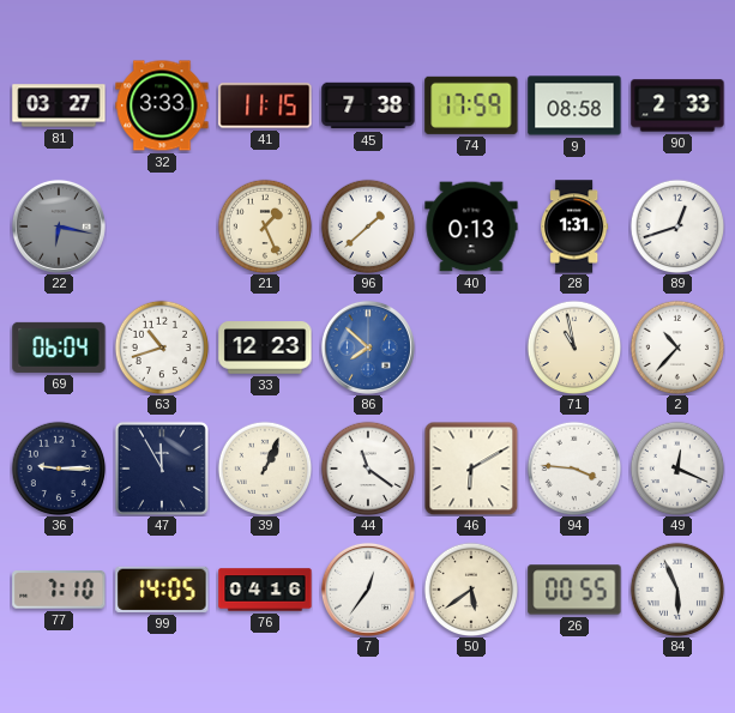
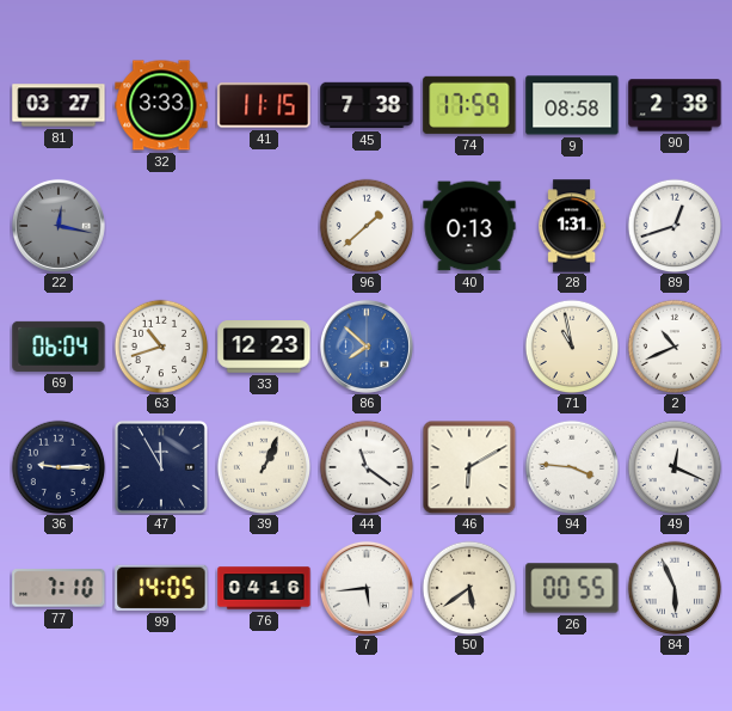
90: 2:33 -> 2:38 (675, 105)
22: 6:17 -> 12:17 (59, 226)
21: 1:26 -> none (265, 226)
2: 10:37 -> 10:41 (675, 347)
7: 12:36 -> 5:44 (367, 588)
